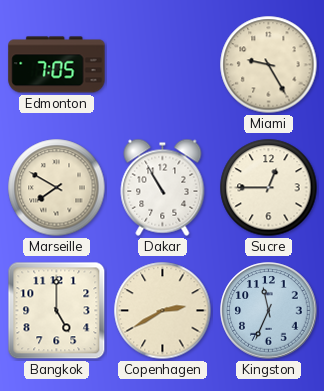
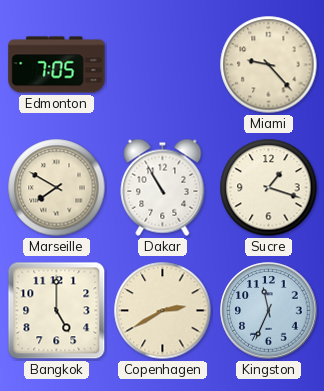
Miami: 9:25 -> 9:23 (269, 65)
Sucre: 12:45 -> 1:18 (269, 188)
